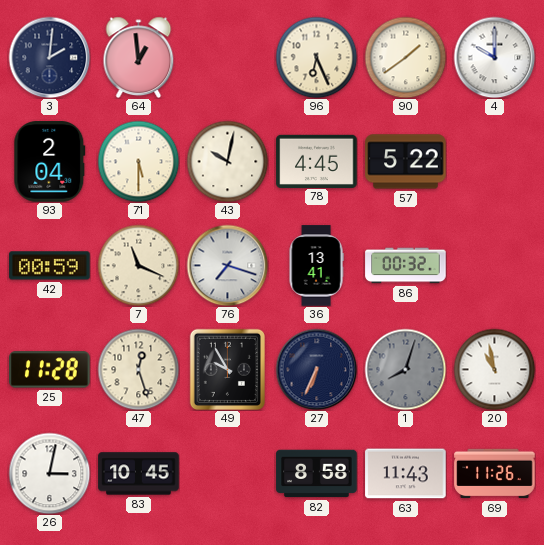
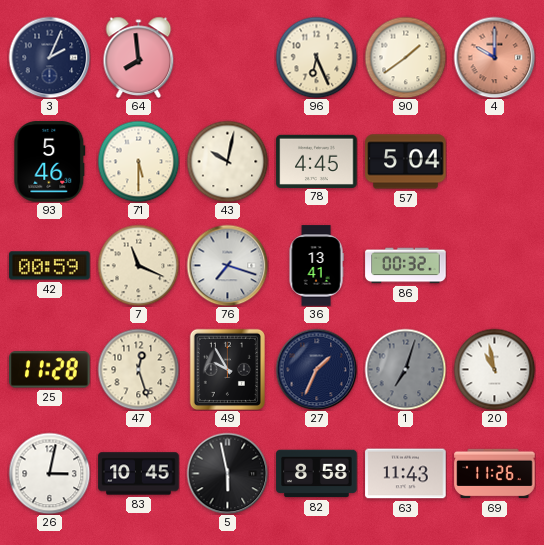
3: 2:01 -> 2:04 (49, 57)
64: 12:59 -> 7:59 (139, 57)
4 dial: white -> salmon (494, 57)
93: 2:04 -> 5:46 (50, 162)
57: 5:22 -> 5:04 (406, 162)
27: 6:34 -> 1:34 (316, 369)
1: 8:03 -> 7:03 (405, 369)
5: none -> 5:58 (227, 473)
